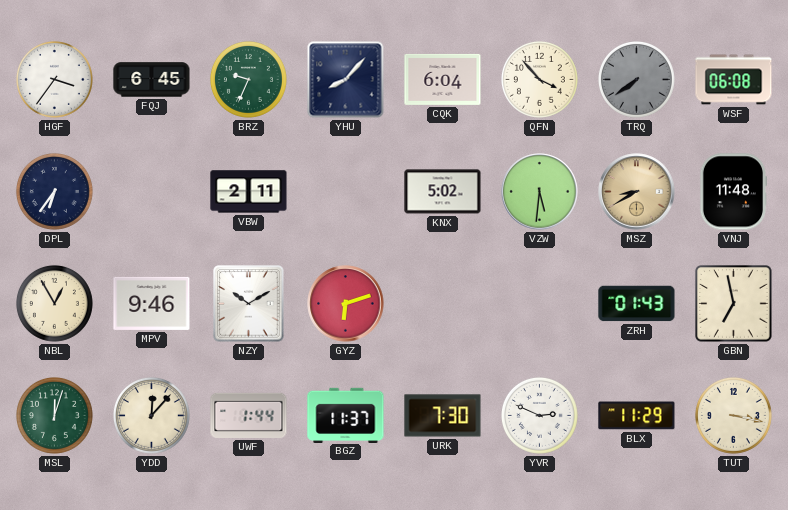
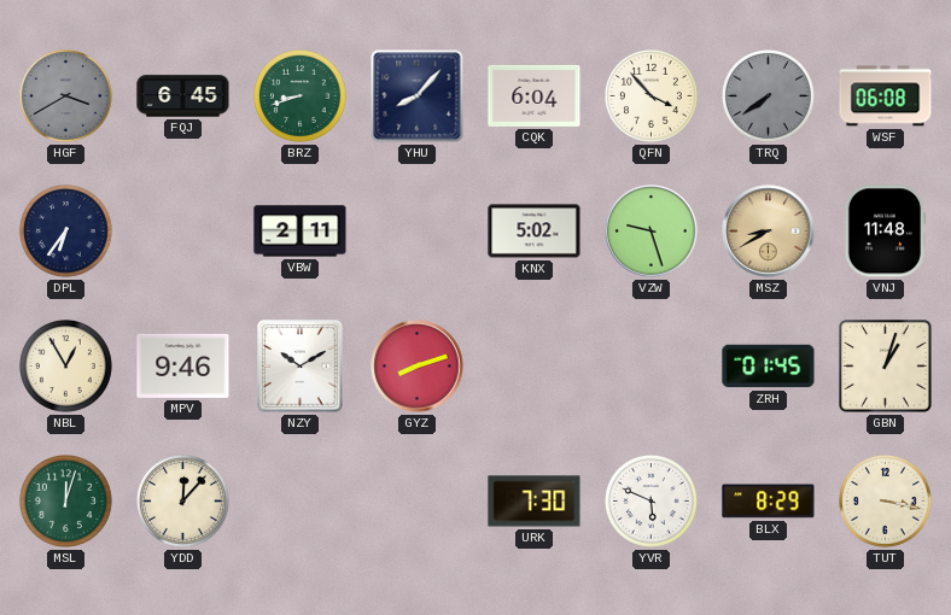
HGF: 3:36 -> 3:40 (65, 95)
HGF dial: white -> grey (65, 95)
BRZ: 9:34 -> 8:42 (299, 95)
VZW: 5:31 -> 9:27 (652, 232)
GYZ: 6:12 -> 8:12 (418, 367)
ZRH: 01:43 -> 01:45 (769, 367)
GBN: 6:58 -> 1:03 (886, 367)
UWF: 1:44 -> none (249, 415)
BGZ: 11:37 -> none (346, 415)
YVR: 2:49 -> 5:49 (650, 500)
BLX: 11:29 -> 8:29 (769, 502)
